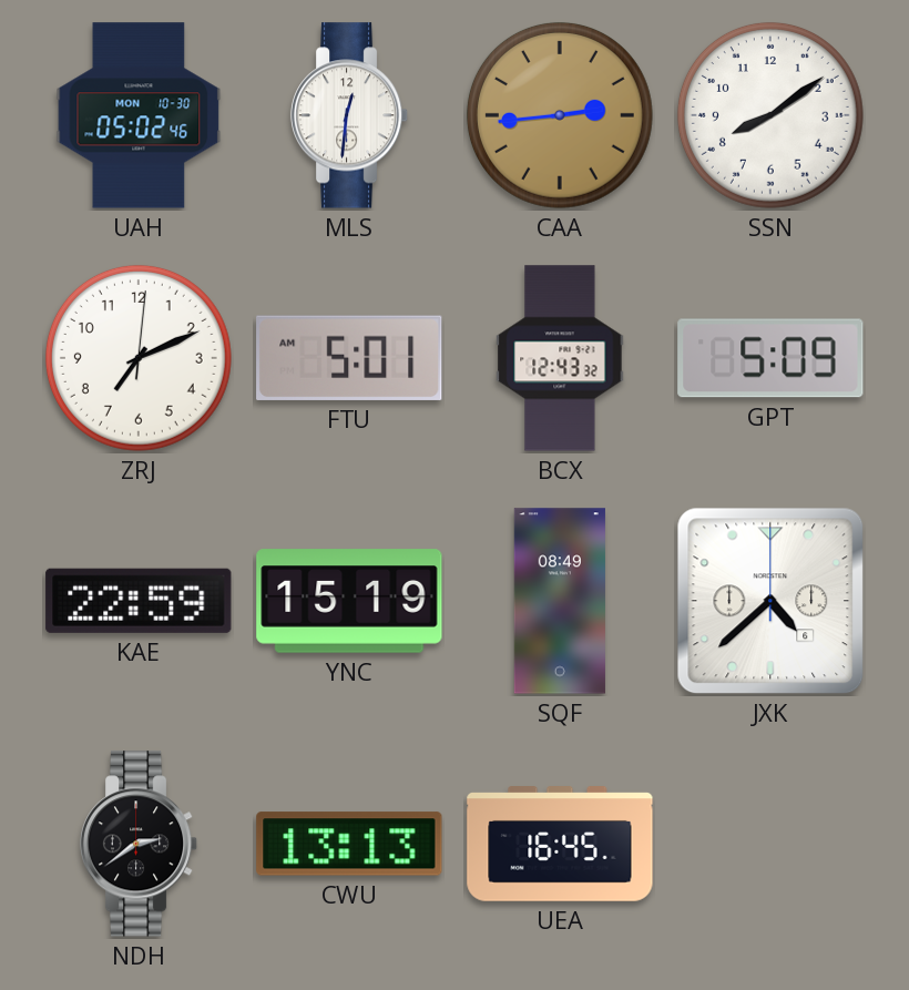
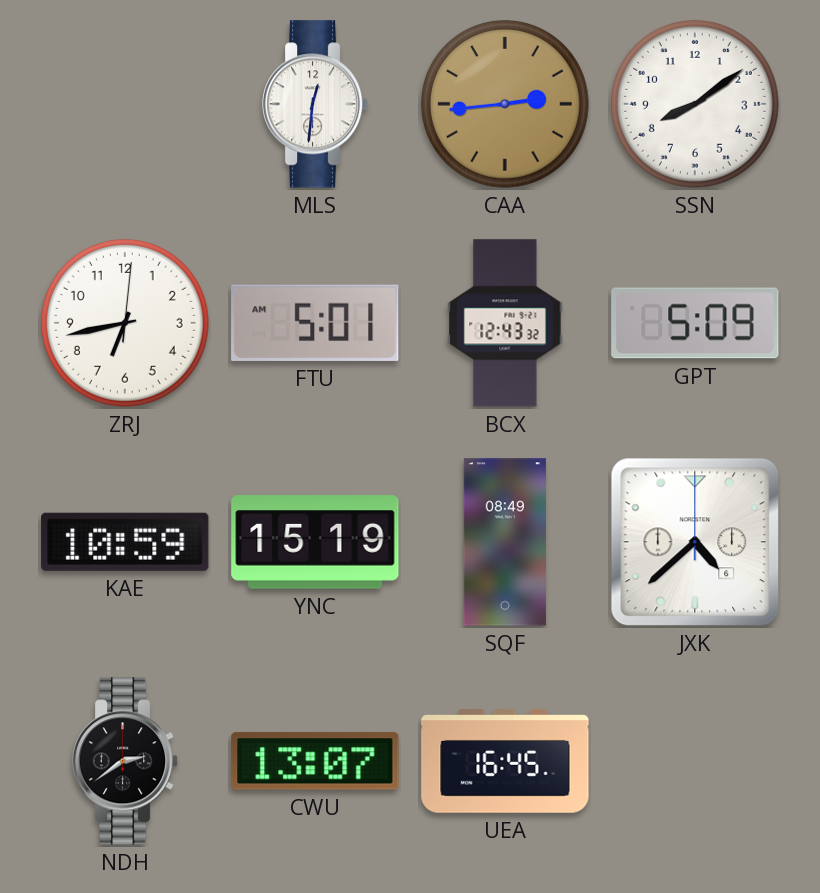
UAH: 05:02 -> none (139, 115)
ZRJ: 7:11 -> 6:43 (125, 323)
KAE: 22:59 -> 10:59 (125, 542)
CWU: 13:13 -> 13:07 (315, 761)
